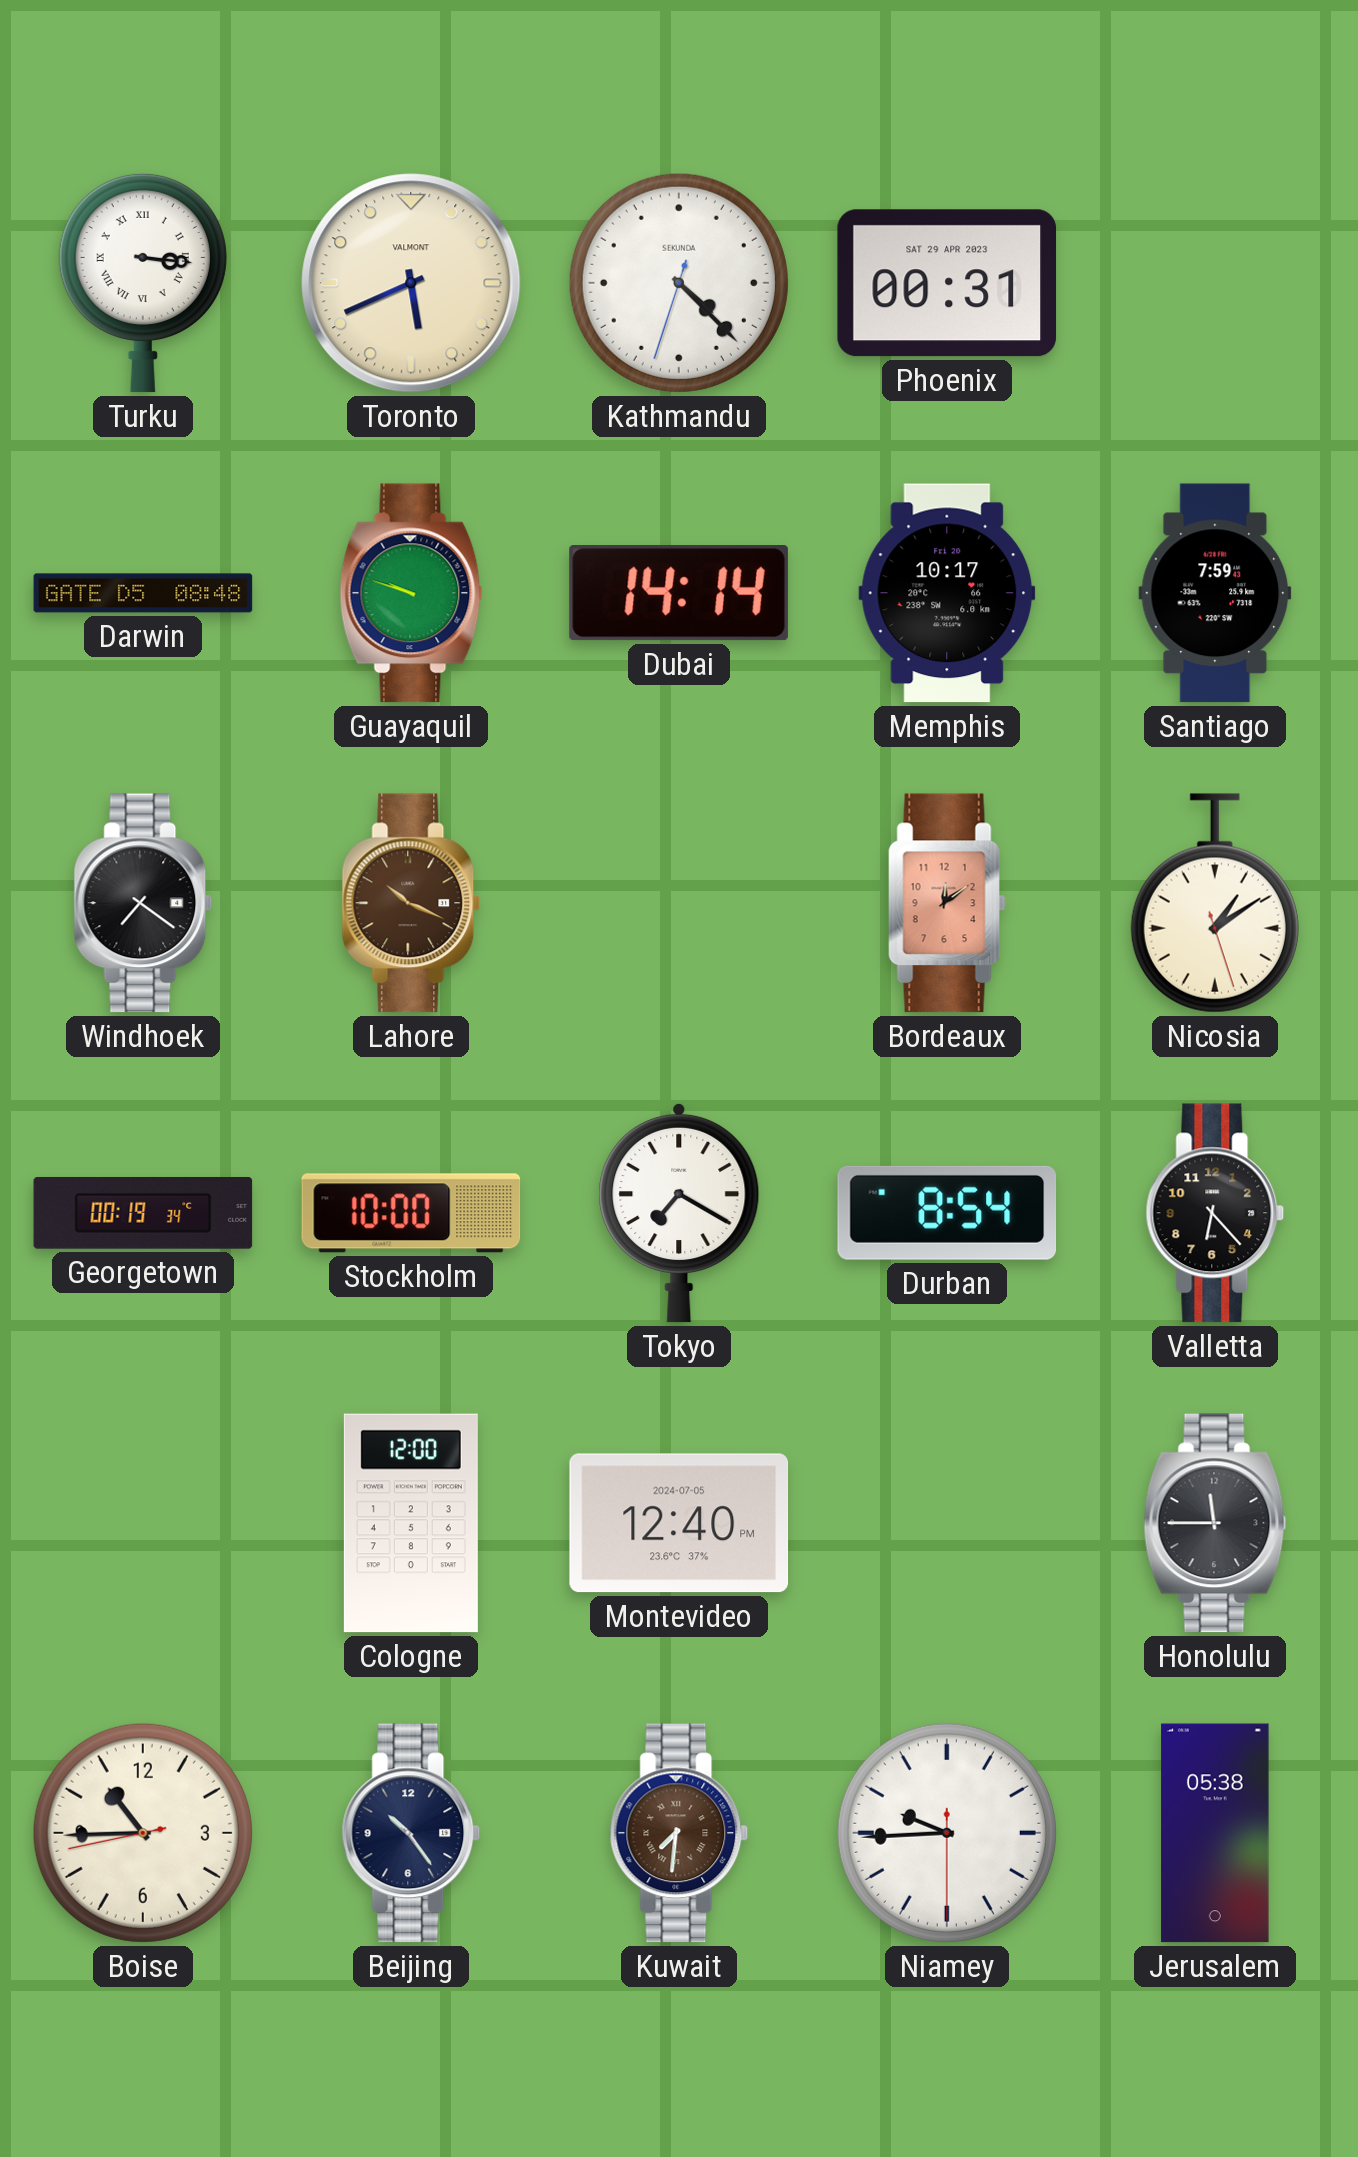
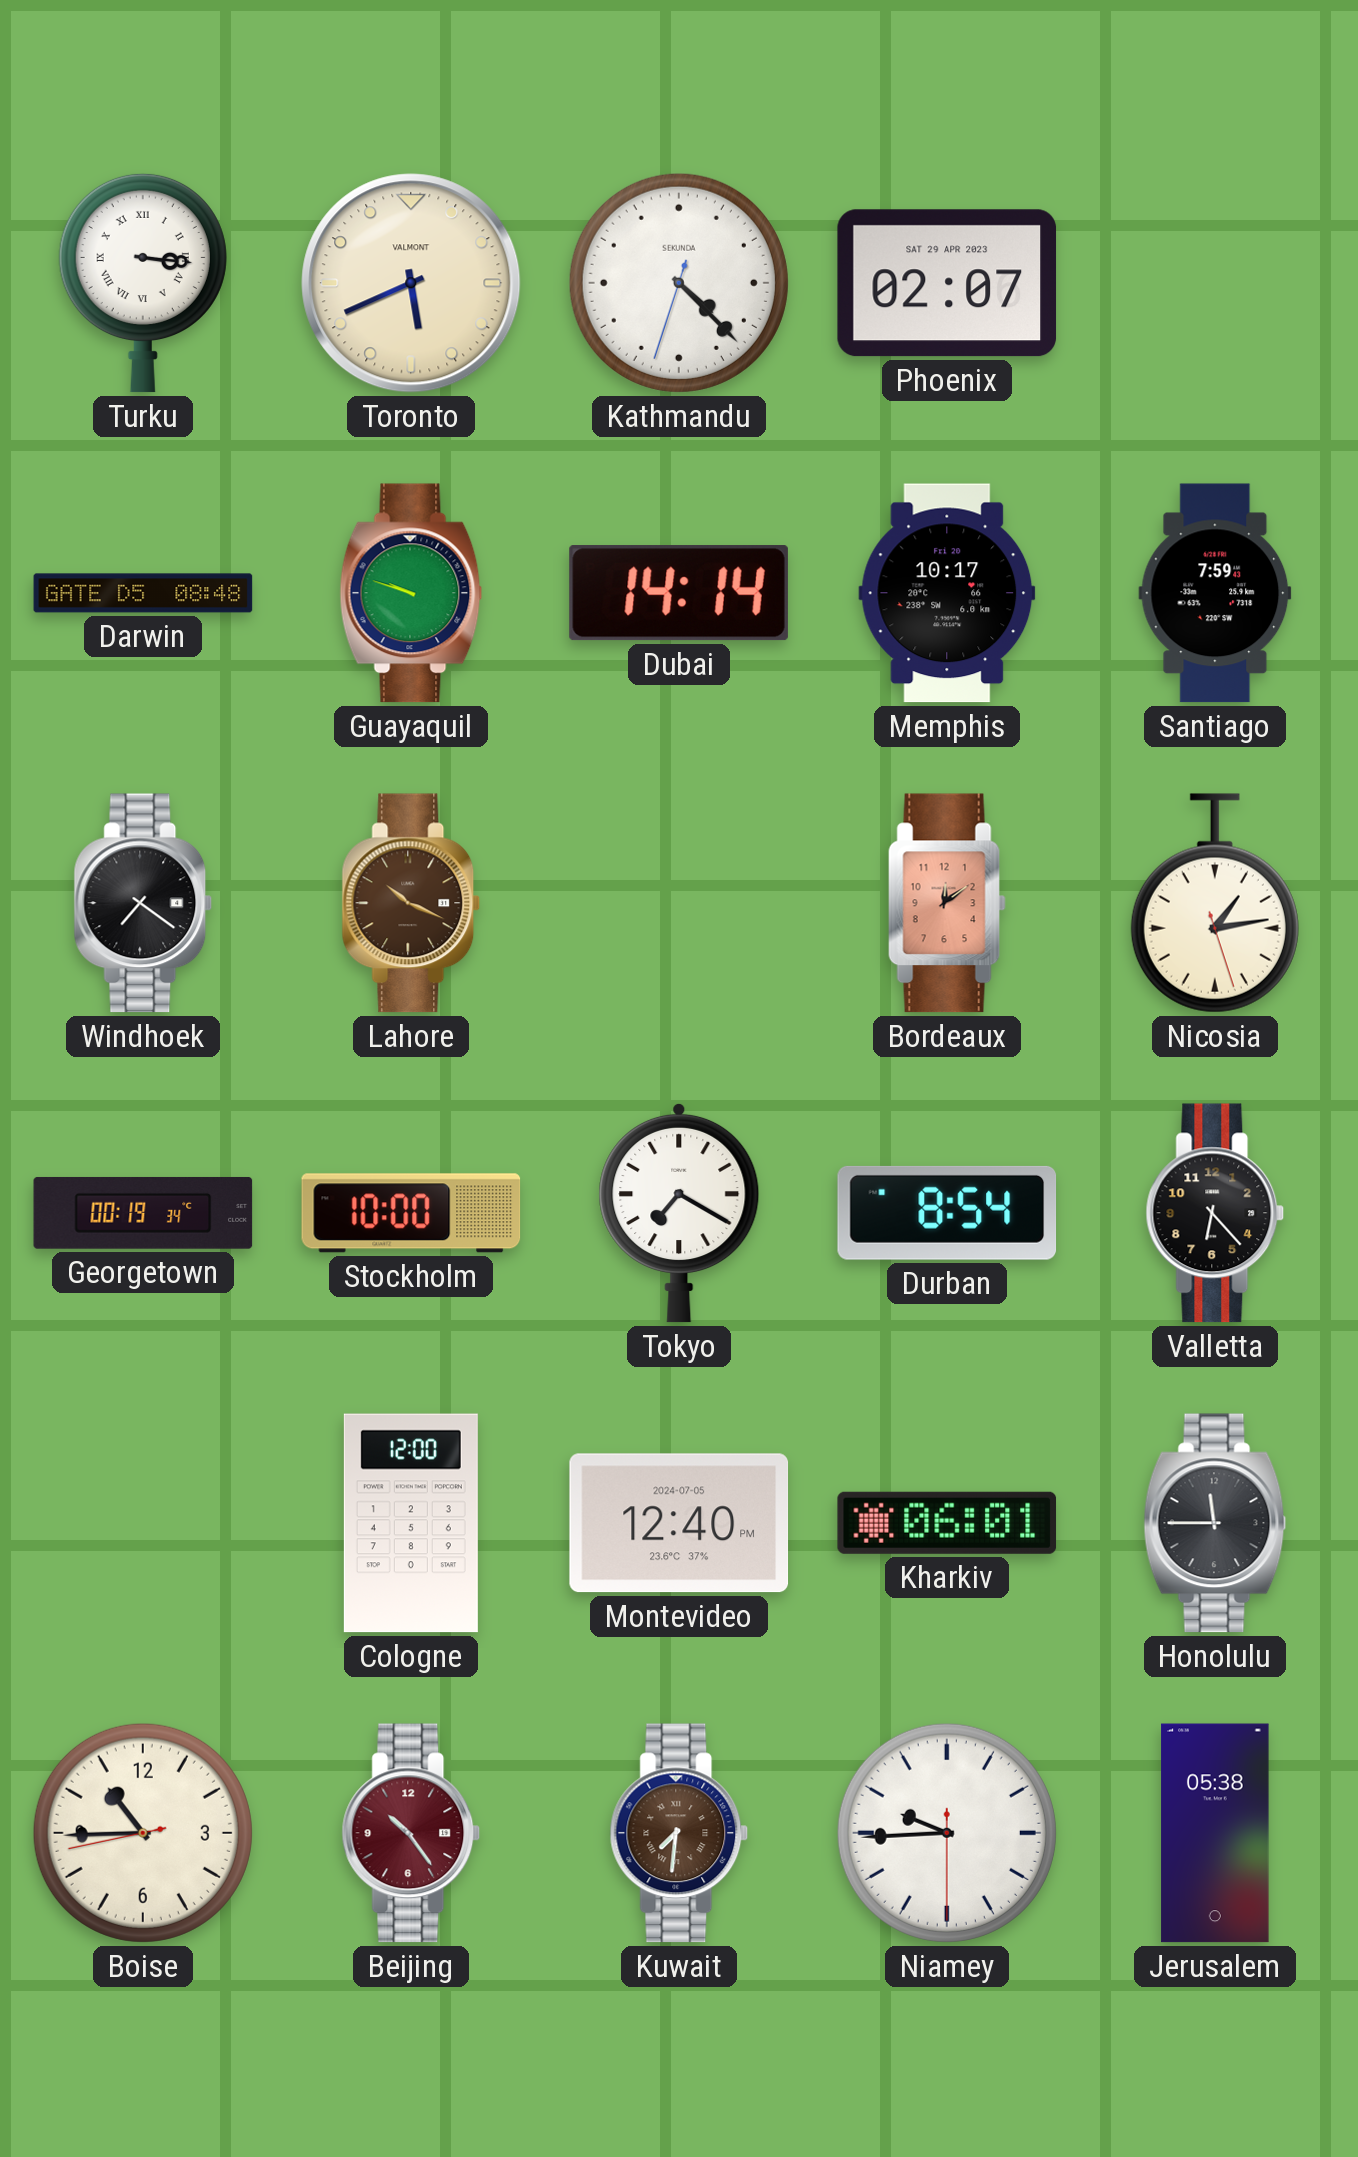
Phoenix: 00:31 -> 02:07 (947, 283)
Nicosia: 1:09 -> 1:13 (1215, 903)
Kharkiv: none -> 06:01 (947, 1523)
Beijing dial: navy -> burgundy (411, 1833)
